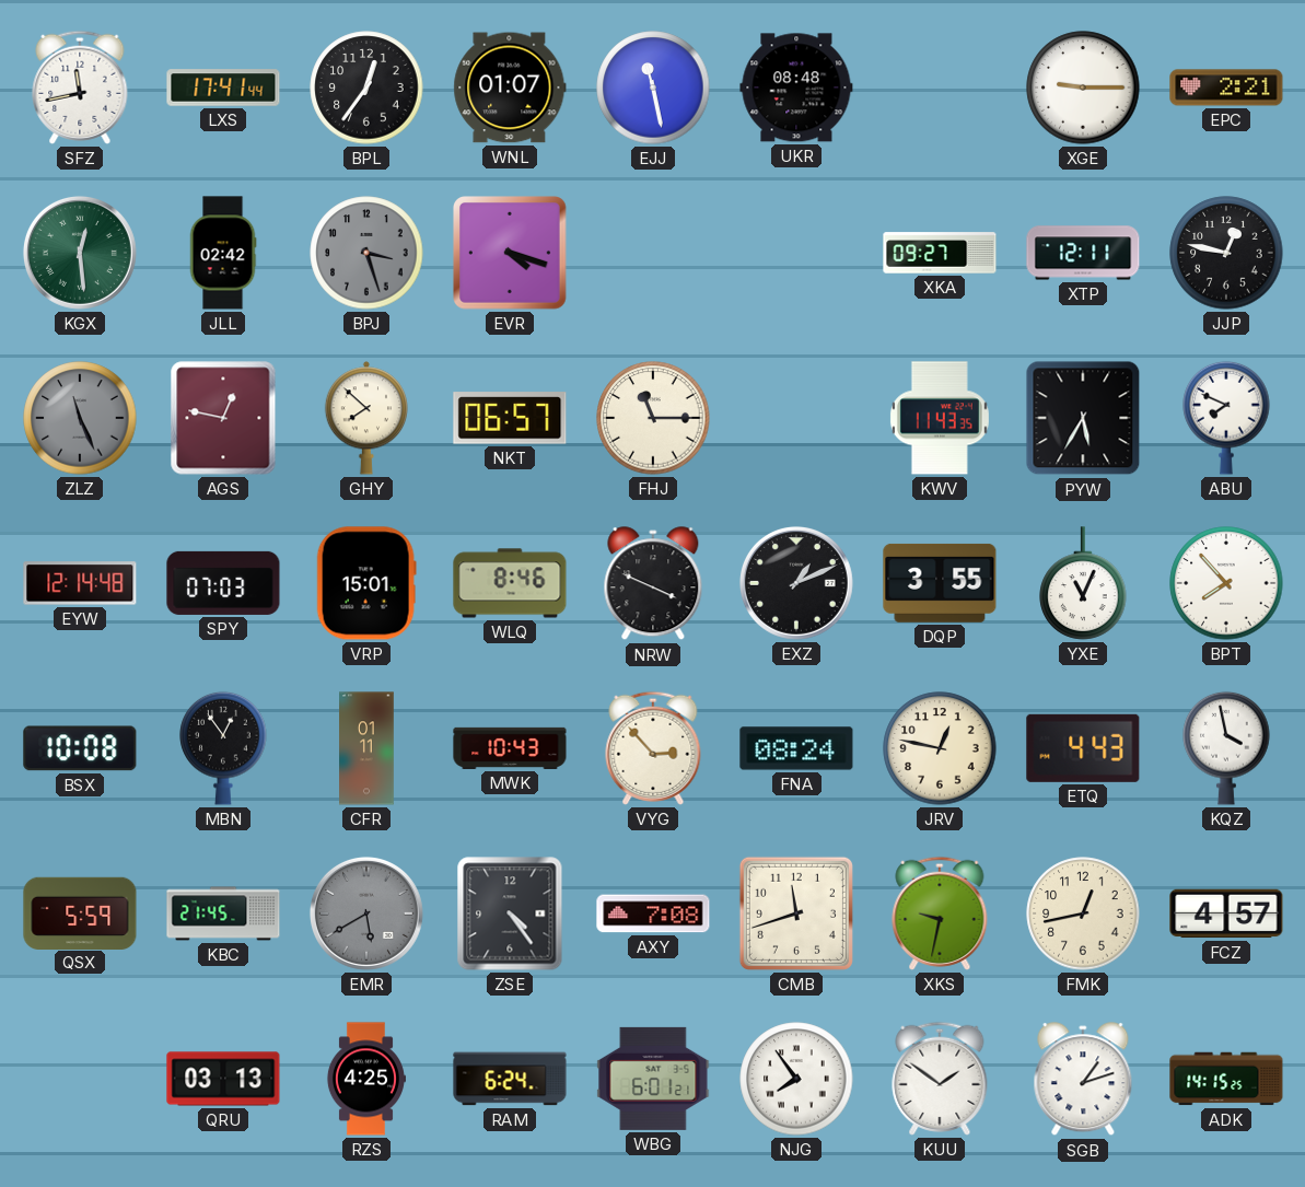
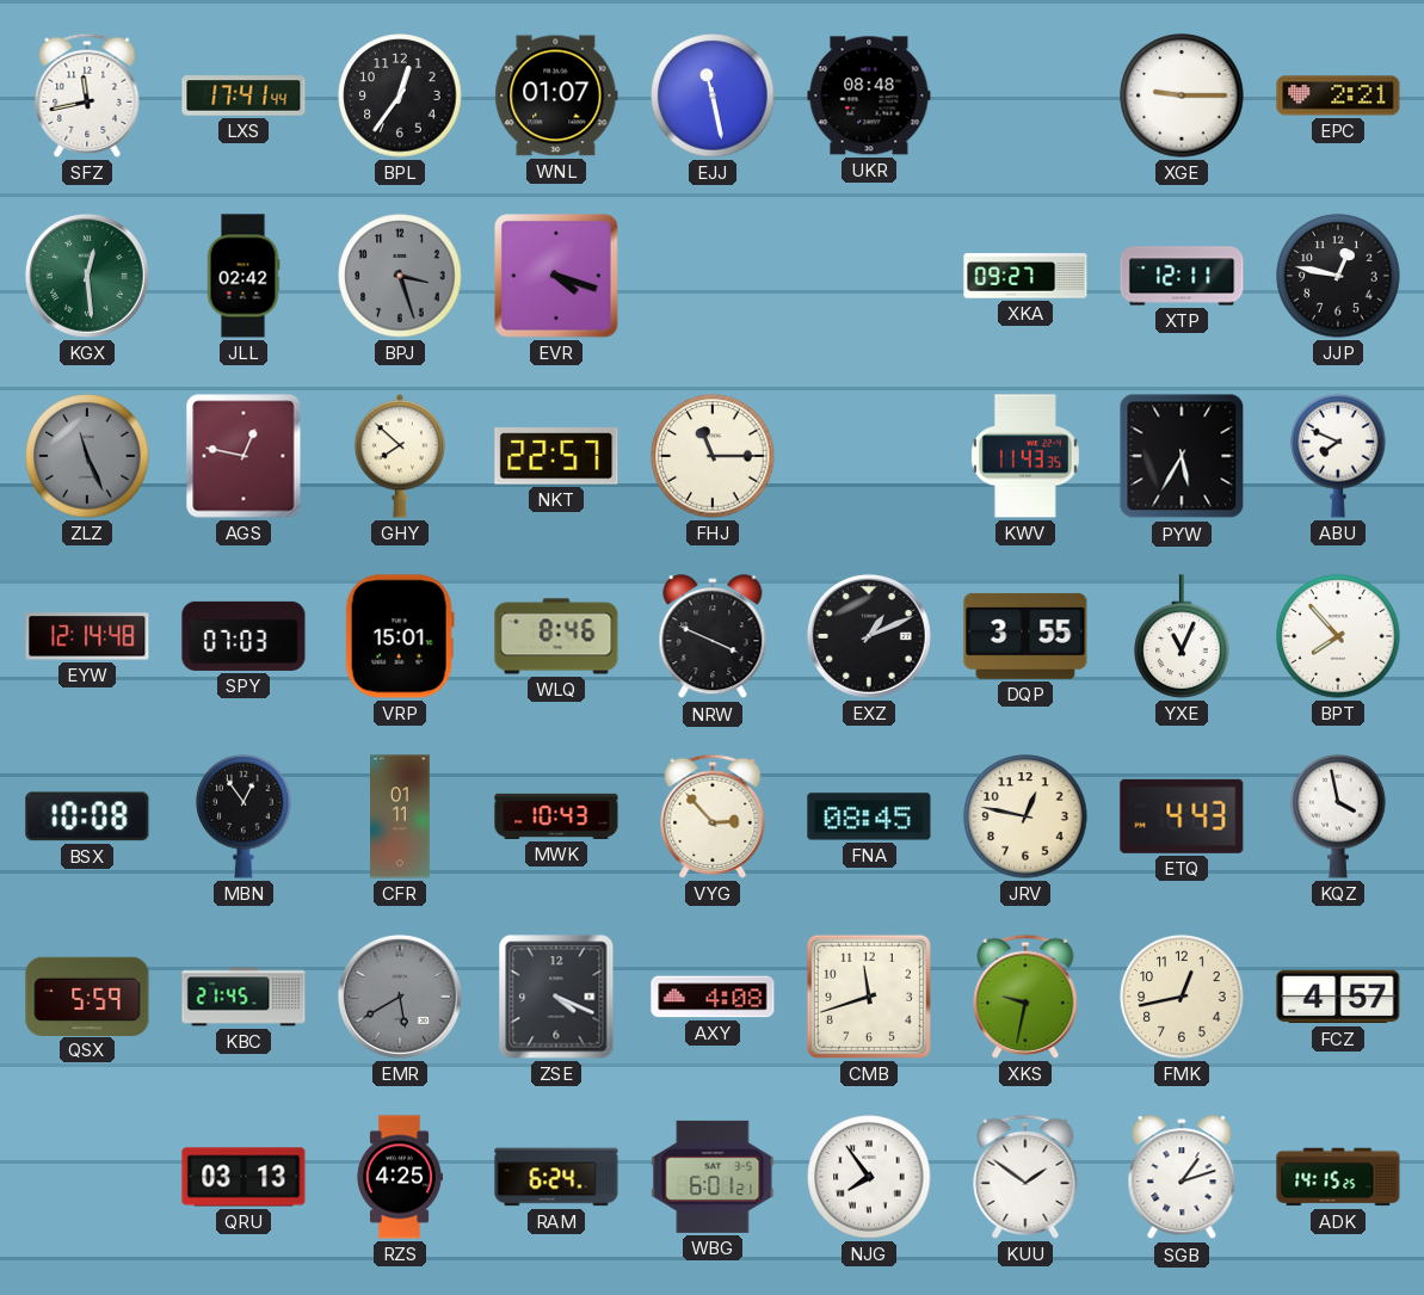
NKT: 06:57 -> 22:57 (556, 456)
FNA: 08:24 -> 08:45 (869, 816)
ZSE: 4:24 -> 4:19 (556, 997)
AXY: 7:08 -> 4:08 (713, 997)
